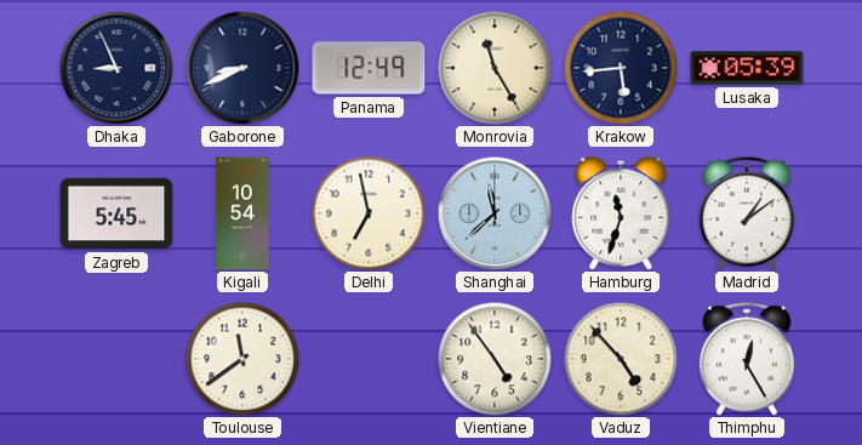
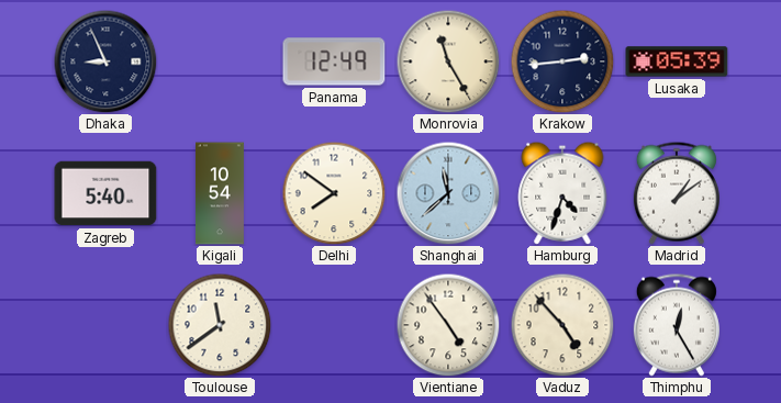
Gaborone: 8:41 -> none (242, 68)
Krakow: 5:44 -> 2:44 (562, 61)
Zagreb: 5:45 -> 5:40 (105, 193)
Delhi: 6:58 -> 7:51 (334, 193)
Hamburg: 11:33 -> 4:33 (562, 193)
